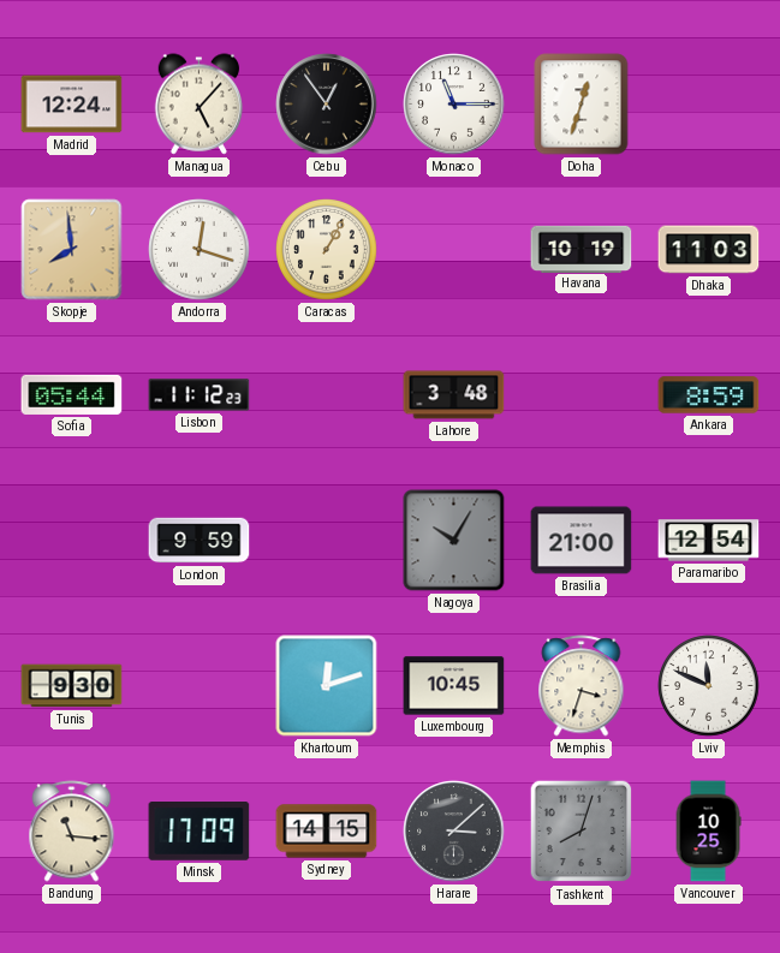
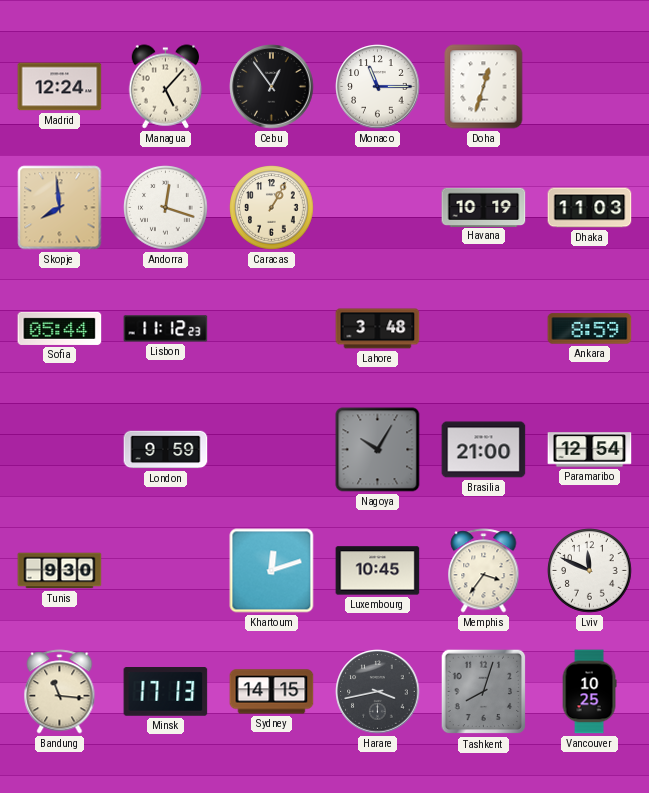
Memphis: 3:33 -> 3:36 (484, 571)
Minsk: 17:09 -> 17:13 (166, 692)
Harare: 3:08 -> 3:43 (378, 692)
